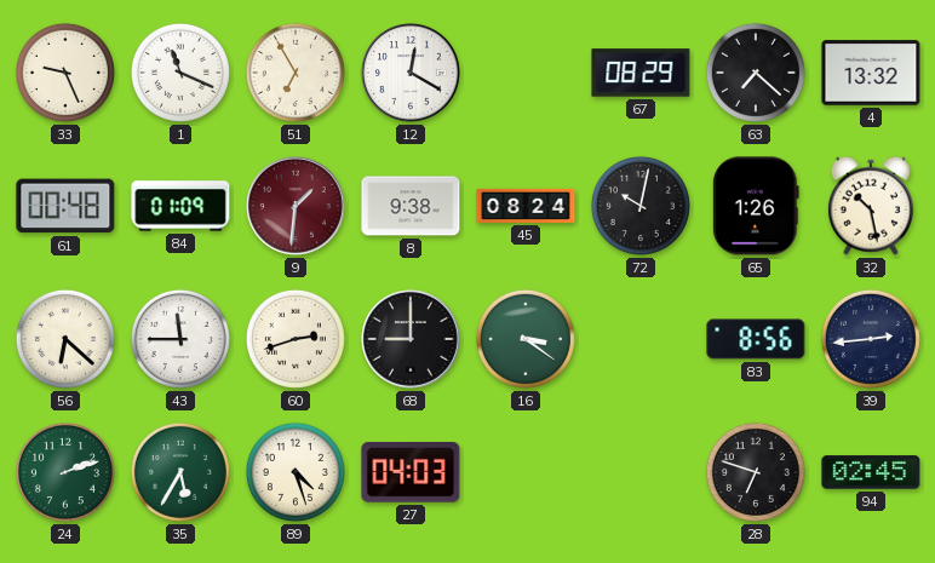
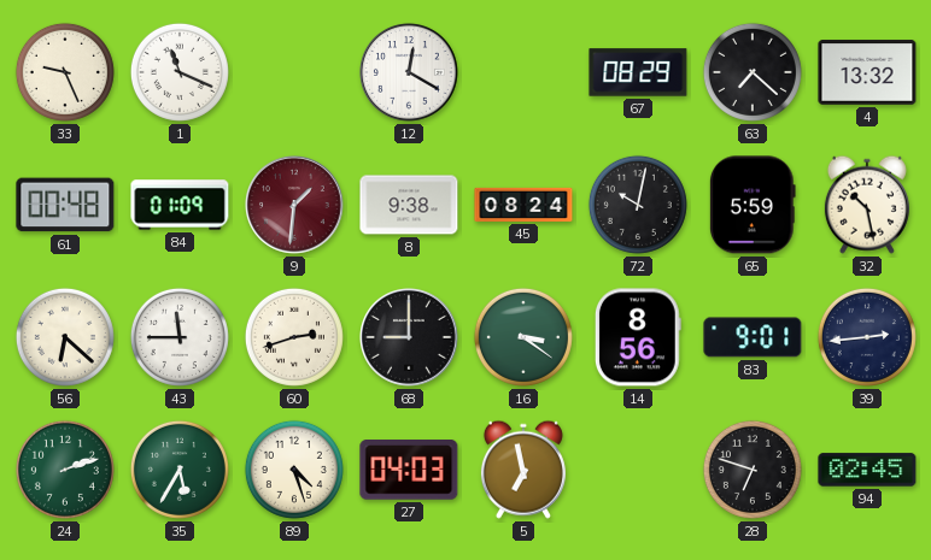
51: 6:55 -> none (296, 73)
65: 1:26 -> 5:59 (753, 205)
14: none -> 8:56 (638, 337)
83: 8:56 -> 9:01 (753, 337)
5: none -> 6:58 (523, 470)
